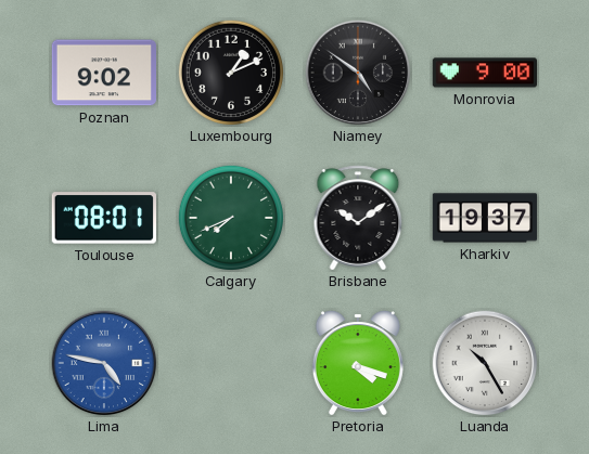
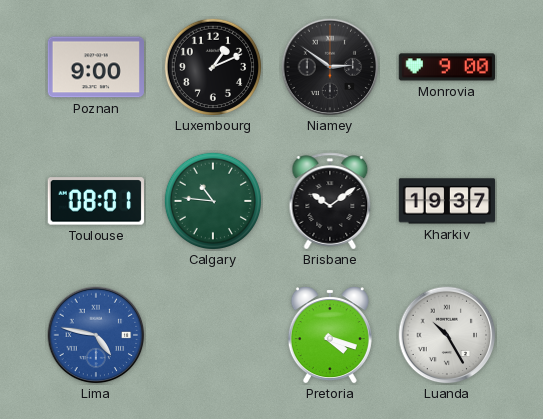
Poznan: 9:02 -> 9:00 (95, 67)
Niamey: 4:51 -> 2:51 (330, 67)
Calgary: 7:41 -> 10:46 (212, 200)
